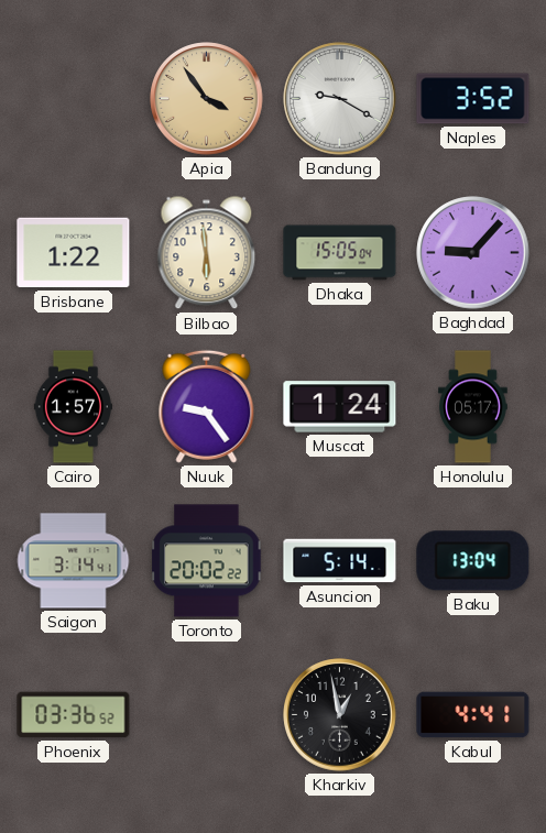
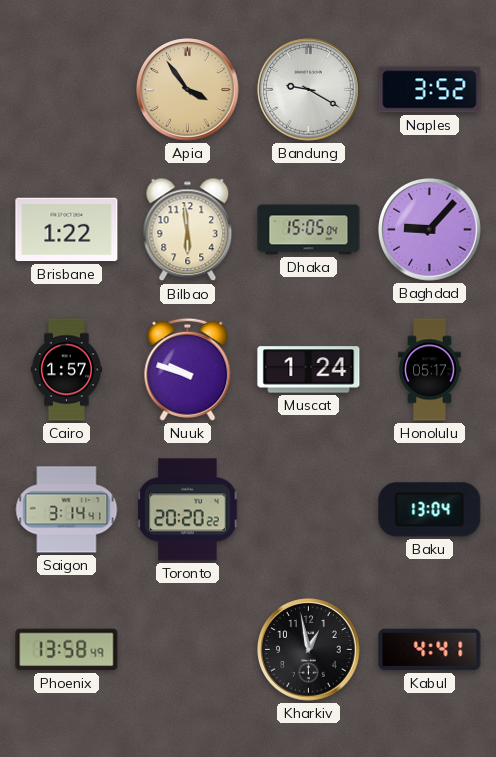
Nuuk: 9:24 -> 9:48 (188, 369)
Toronto: 20:02 -> 20:20 (188, 510)
Asuncion: 5:14 -> none (340, 561)
Phoenix: 03:36 -> 13:58 (67, 650)
